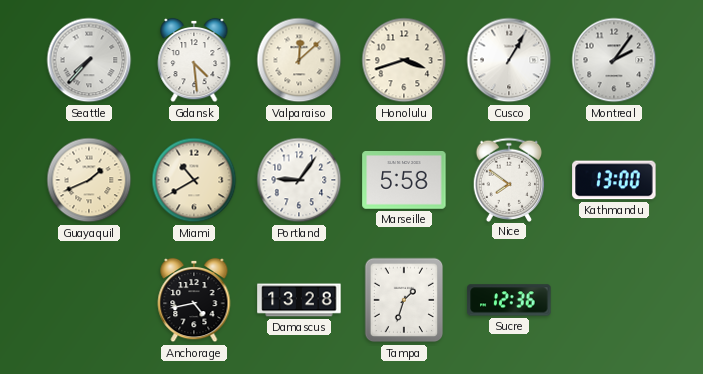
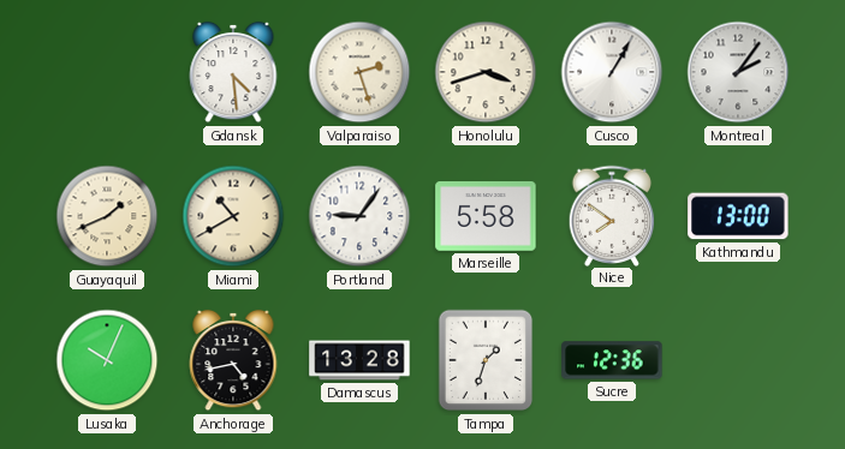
Seattle: 7:37 -> none (89, 60)
Valparaiso: 12:08 -> 2:27 (359, 72)
Lusaka: none -> 10:04 (107, 360)
